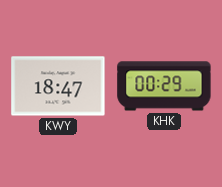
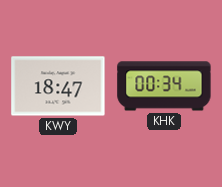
KHK: 00:29 -> 00:34 (164, 86)
